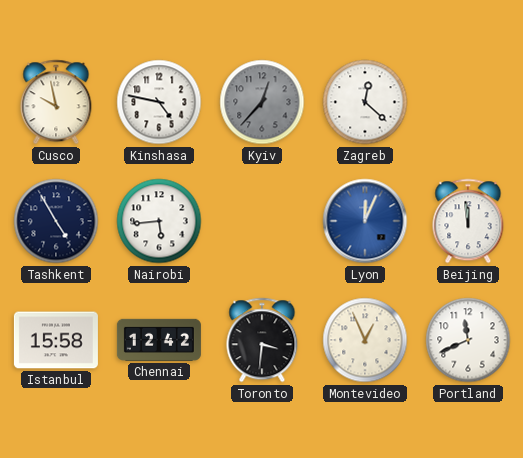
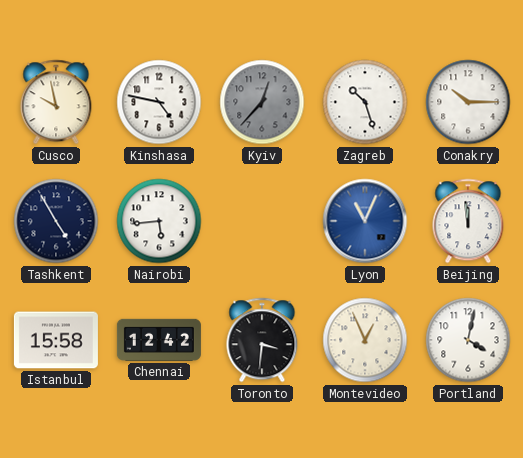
Zagreb: 12:22 -> 10:27 (365, 102)
Conakry: none -> 10:15 (468, 102)
Lyon: 12:04 -> 11:04 (365, 221)
Portland: 11:41 -> 4:02 (468, 340)
